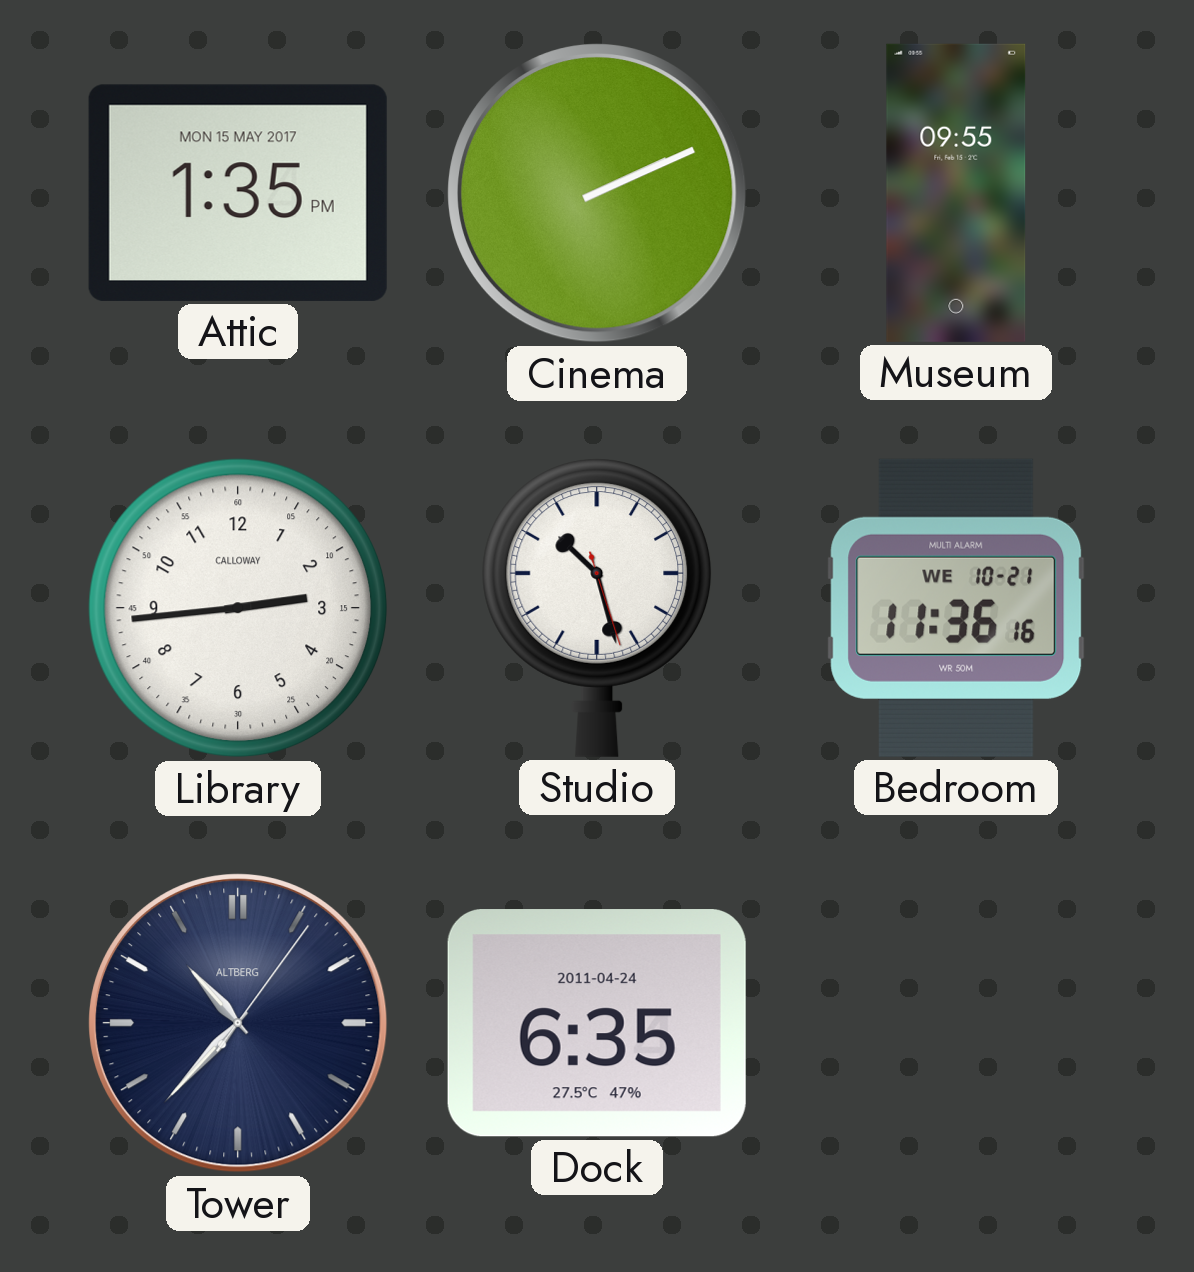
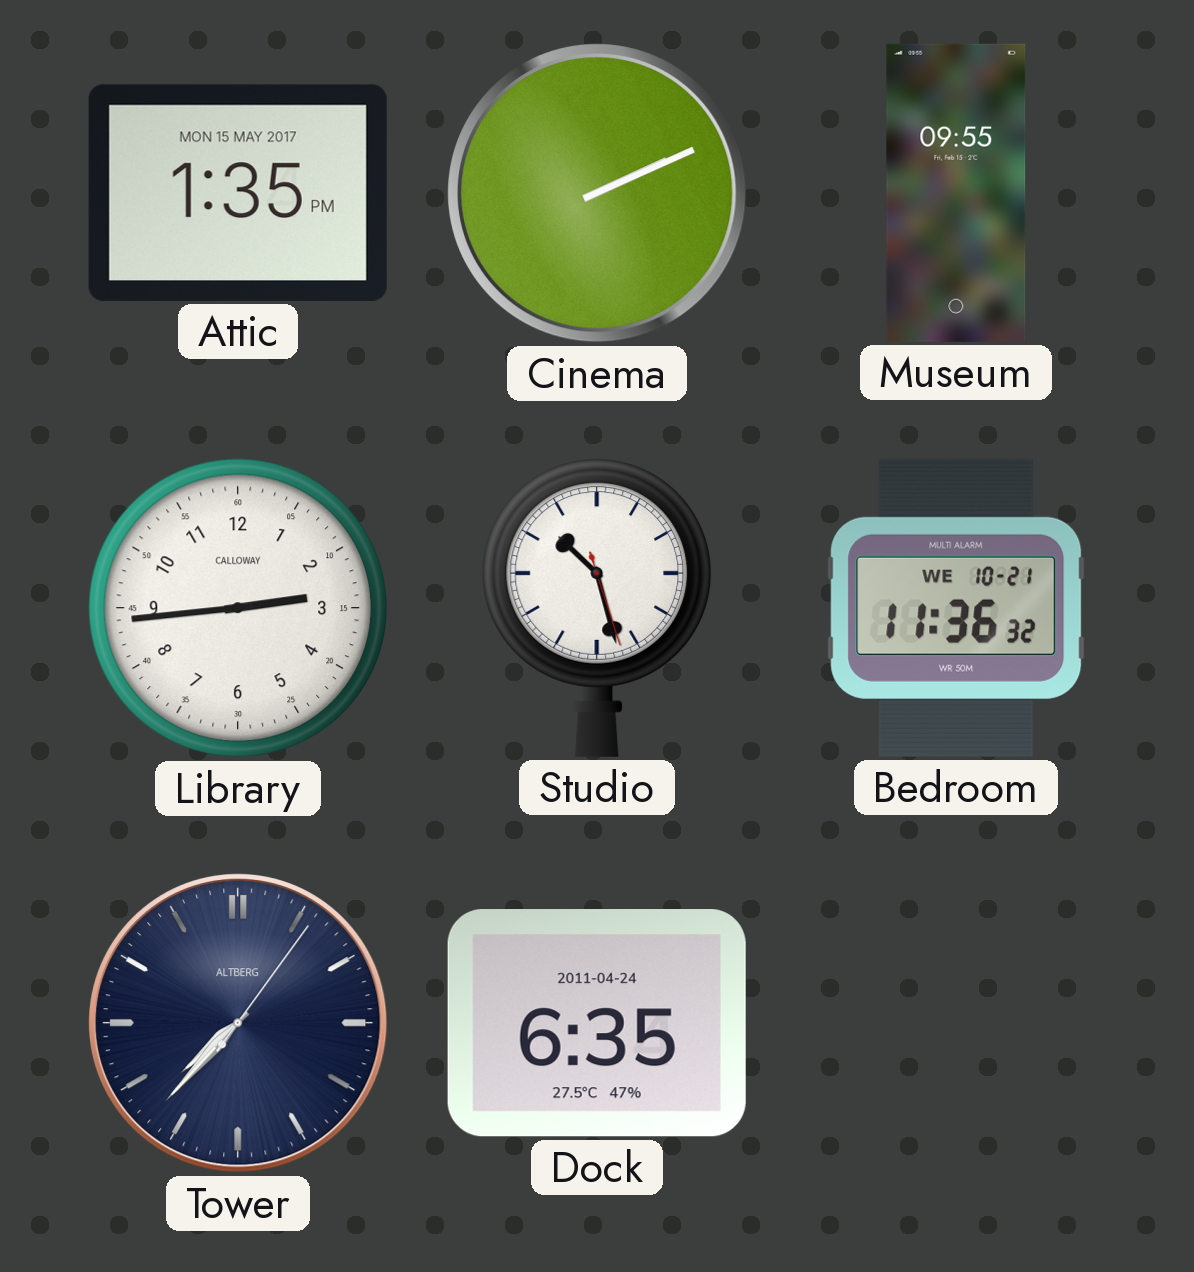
Bedroom: 11:36:16 -> 11:36:32 (956, 608)
Tower: 10:37 -> 7:37 (238, 1023)
